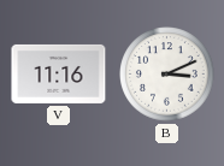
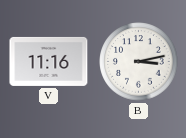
B: 3:11 -> 3:13 (139, 62)
